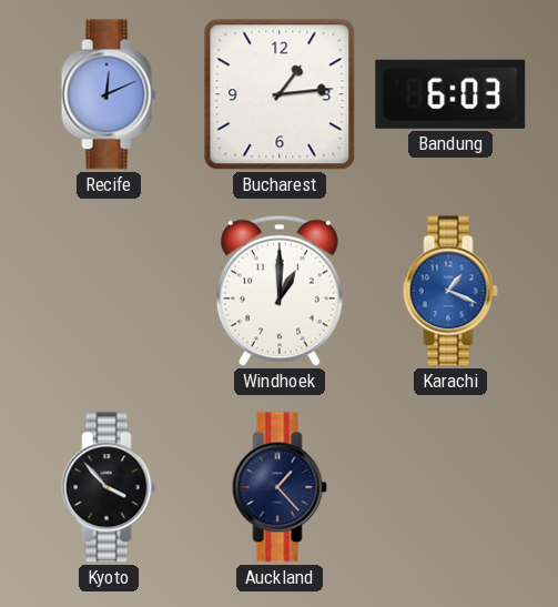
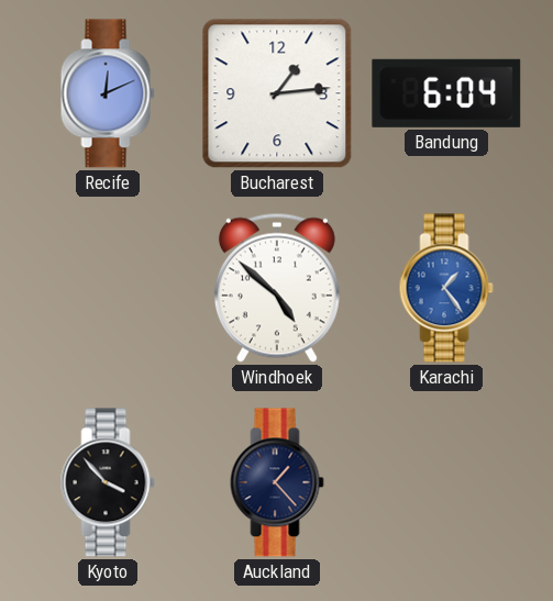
Bandung: 6:03 -> 6:04 (446, 93)
Windhoek: 1:00 -> 4:52 (277, 288)
Karachi: 1:19 -> 1:24 (446, 288)
